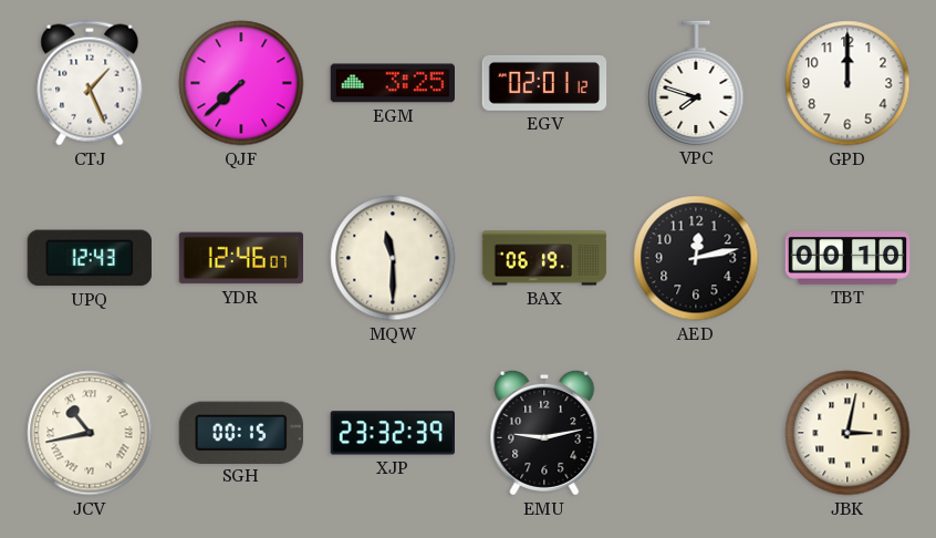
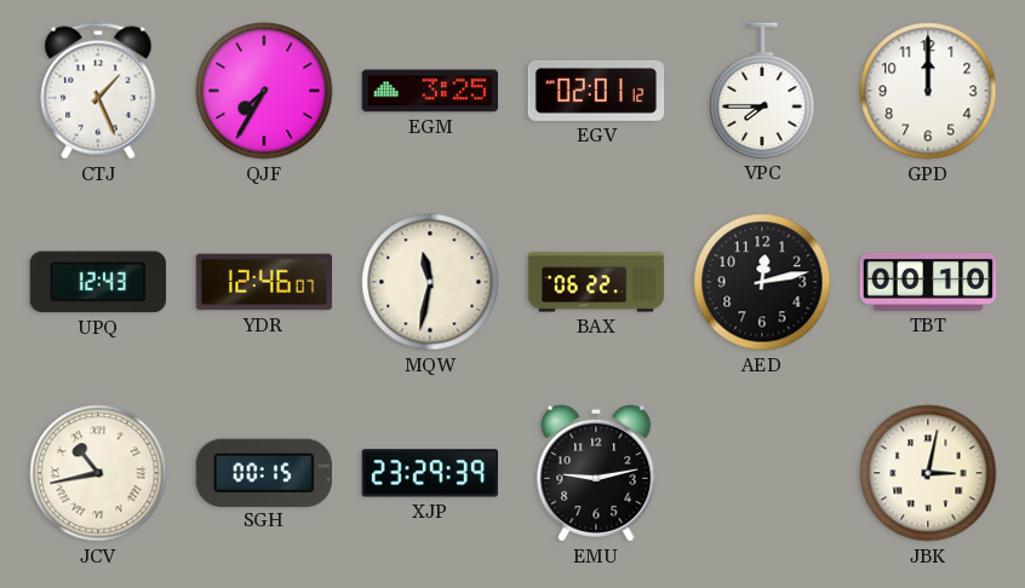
QJF: 7:38 -> 7:35 (264, 91)
VPC: 7:48 -> 7:45 (762, 91)
MQW: 11:30 -> 11:32 (430, 282)
BAX: 06:19 -> 06:22 (596, 282)
XJP: 23:32 -> 23:29 (429, 473)
